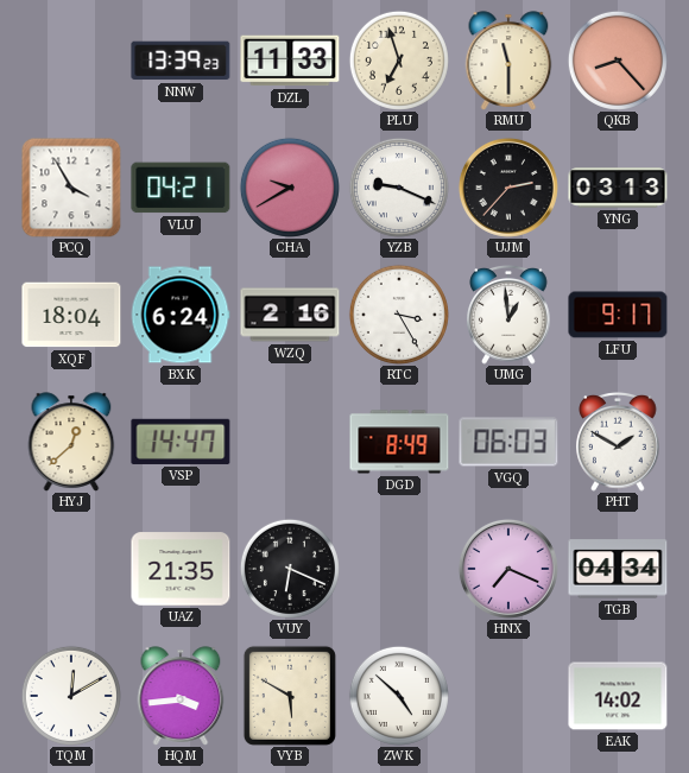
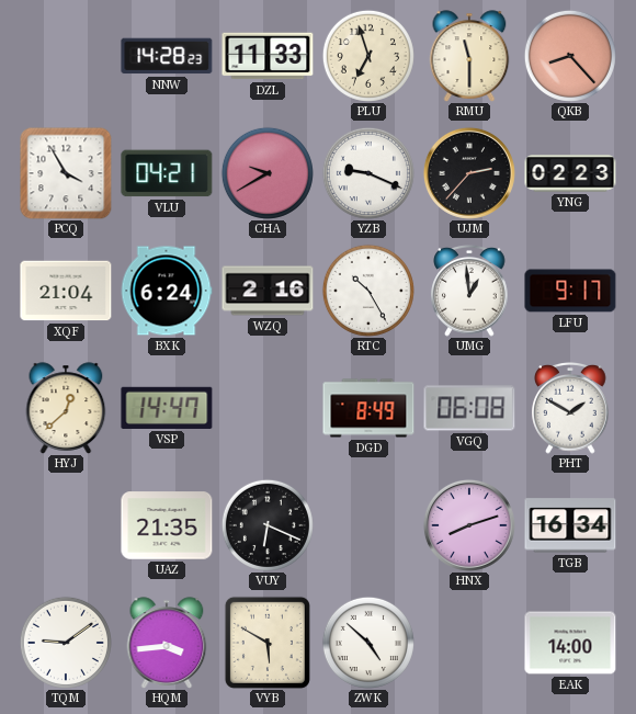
NNW: 13:39 -> 14:28 (167, 56)
YNG: 03:13 -> 02:23 (570, 173)
XQF: 18:04 -> 21:04 (66, 291)
RTC: 3:25 -> 10:25 (368, 291)
VGQ: 06:03 -> 06:08 (469, 408)
HNX: 7:19 -> 8:12 (469, 525)
TGB: 04:34 -> 16:34 (570, 525)
TQM: 12:10 -> 9:09 (66, 643)
EAK: 14:02 -> 14:00 (570, 643)
